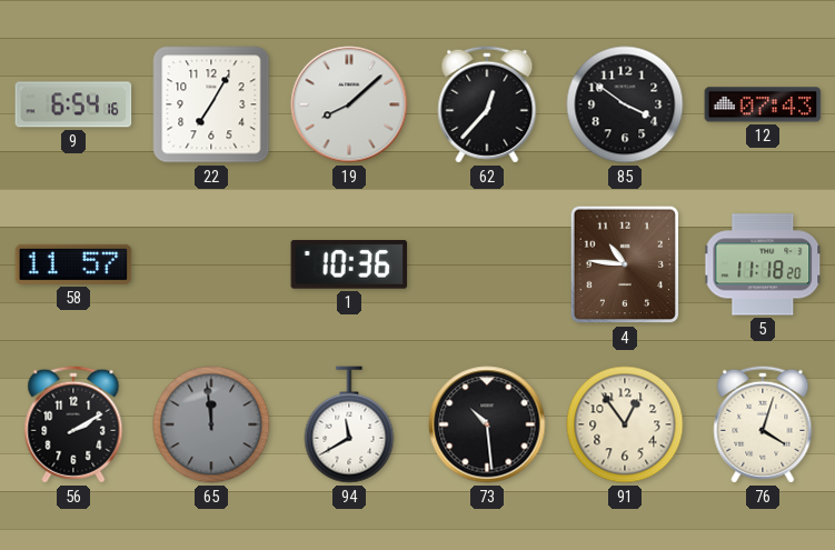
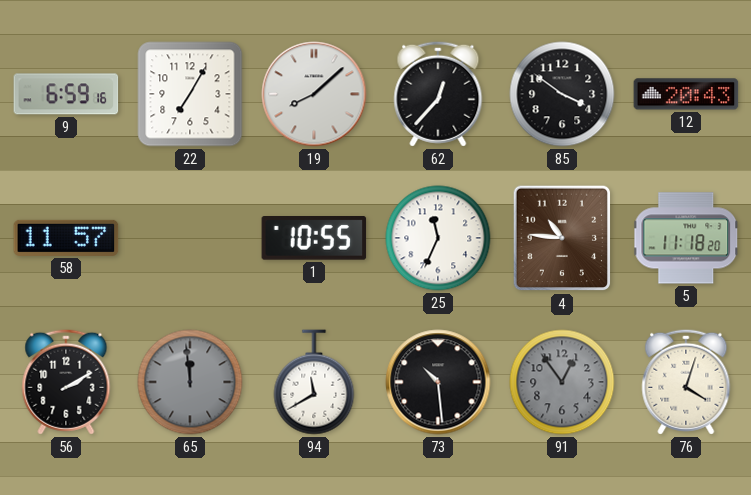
9: 6:54 -> 6:59 (66, 94)
12: 07:43 -> 20:43 (686, 94)
1: 10:36 -> 10:55 (314, 239)
25: none -> 11:34 (438, 238)
91 dial: cream -> grey (562, 382)
